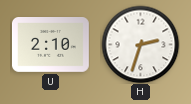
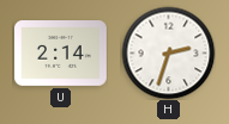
U: 2:10 -> 2:14 (60, 54)
